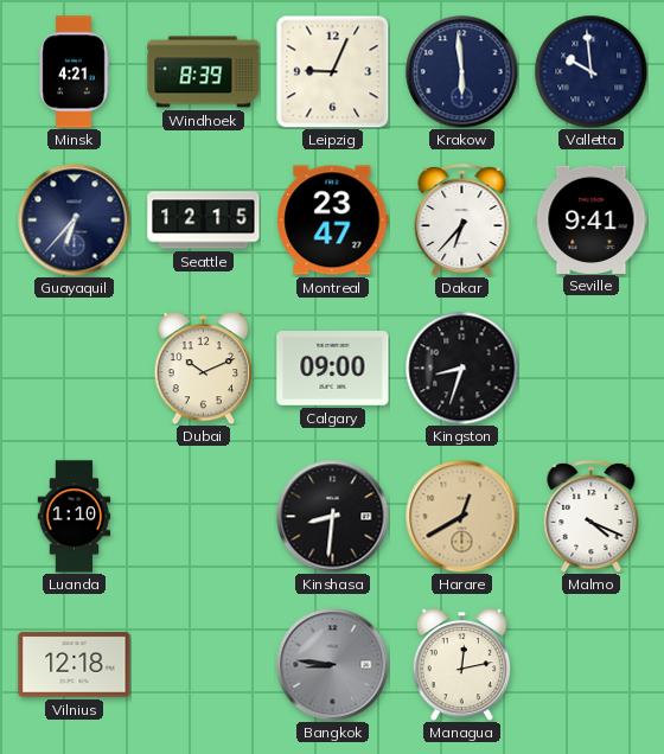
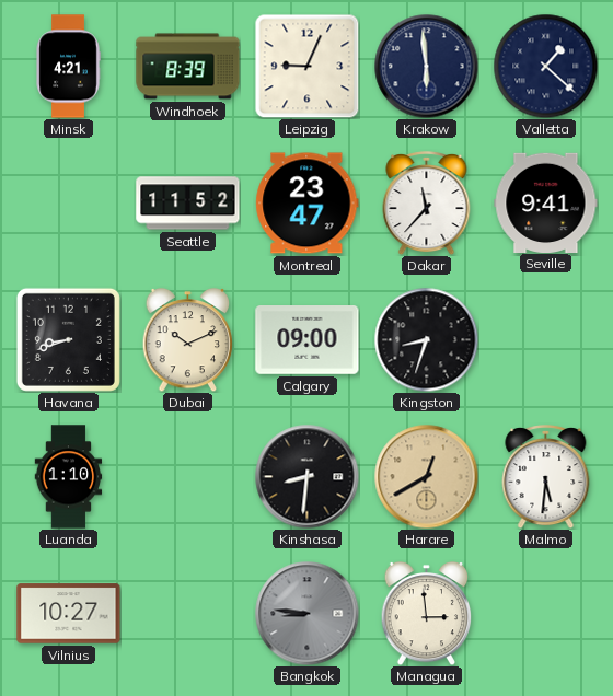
Valletta: 9:59 -> 1:22 (545, 66)
Guayaquil: 6:37 -> none (74, 219)
Seattle: 12:15 -> 11:52 (188, 204)
Dakar: 6:37 -> 11:37 (427, 204)
Havana: none -> 8:42 (68, 339)
Malmo: 4:19 -> 5:31 (546, 477)
Vilnius: 12:18 -> 10:27 (69, 614)
Managua: 12:13 -> 2:59 (427, 613)
